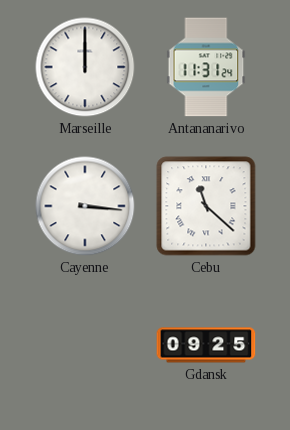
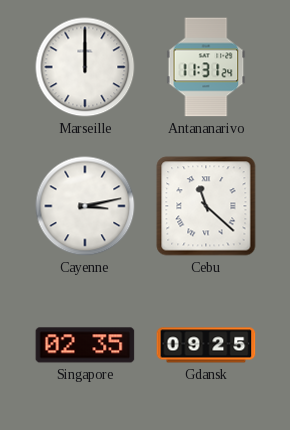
Cayenne: 3:16 -> 3:13 (85, 206)
Singapore: none -> 02:35 (85, 345)
